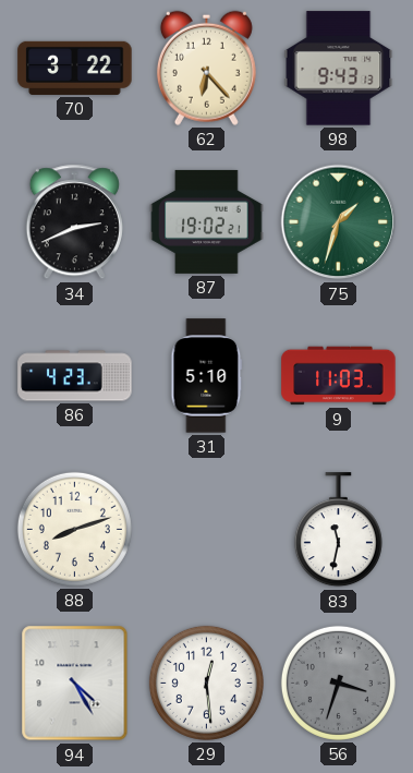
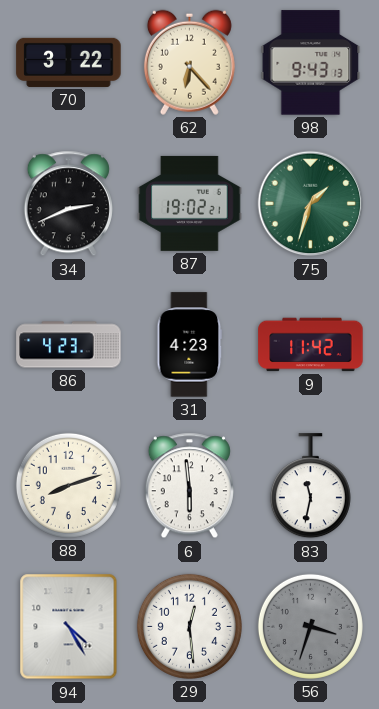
31: 5:10 -> 4:23 (190, 345)
9: 11:03 -> 11:42 (311, 345)
6: none -> 5:59 (189, 486)
